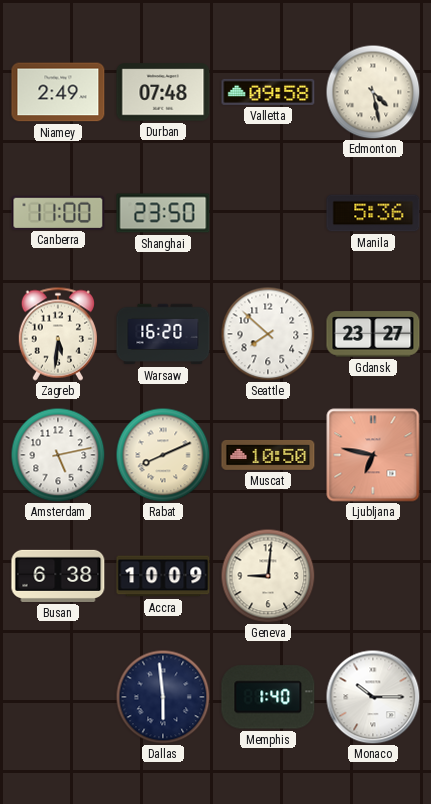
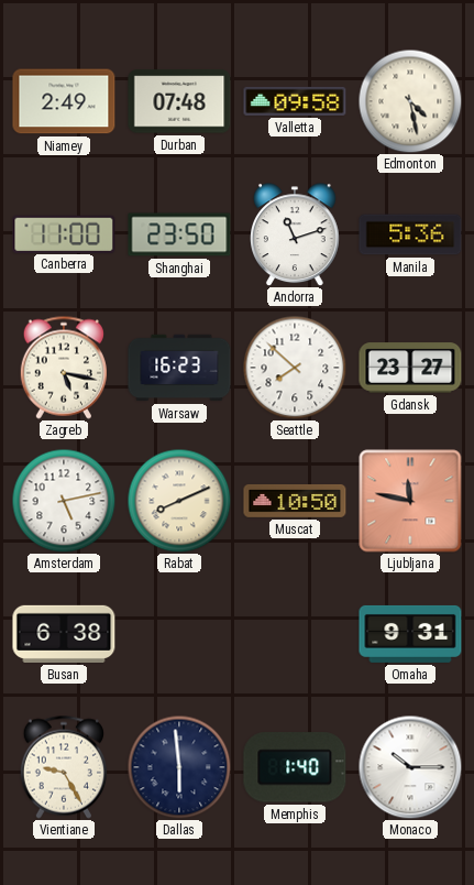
Andorra: none -> 11:12 (296, 234)
Zagreb: 5:31 -> 5:17 (63, 368)
Warsaw: 16:20 -> 16:23 (179, 368)
Ljubljana: 6:47 -> 11:47 (410, 501)
Accra: 10:09 -> none (163, 576)
Geneva: 9:01 -> none (268, 576)
Omaha: none -> 9:31 (410, 634)
Vientiane: none -> 9:25 (63, 767)
